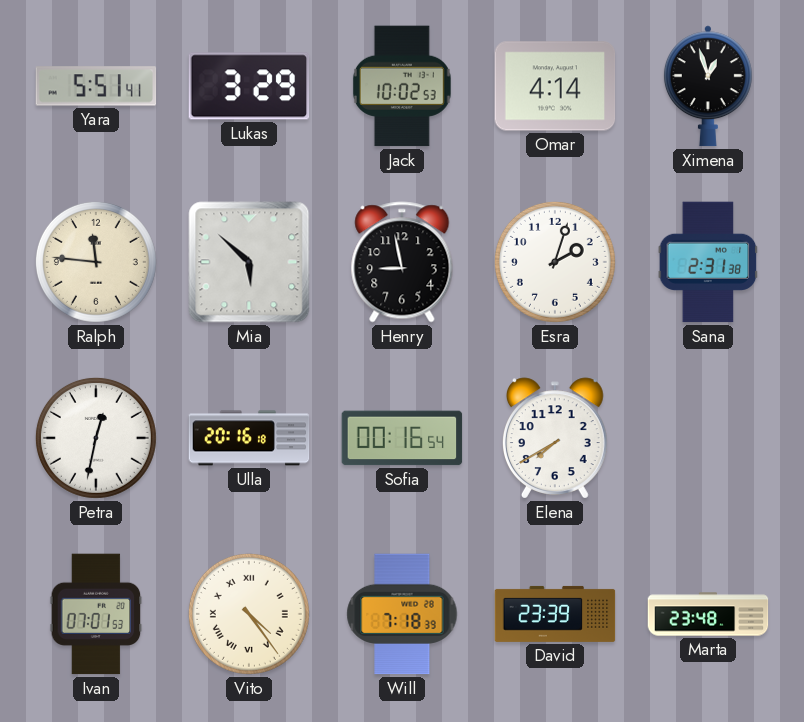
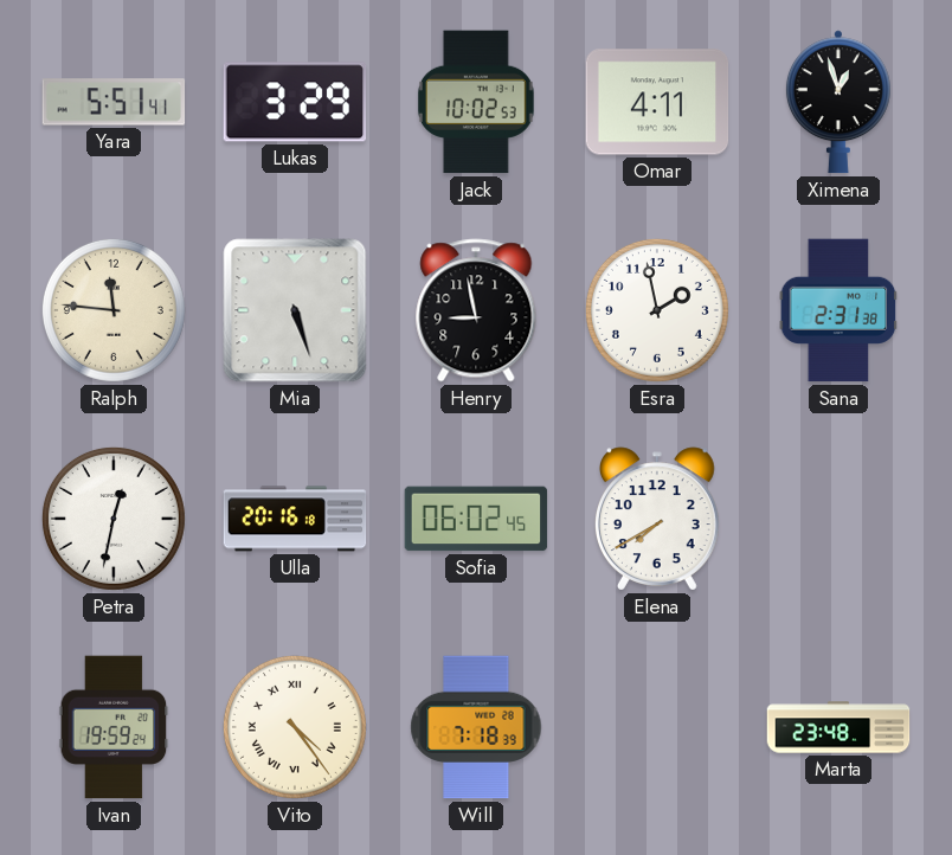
Omar: 4:14 -> 4:11 (657, 102)
Mia: 5:52 -> 5:27 (295, 310)
Esra: 2:03 -> 1:58 (657, 310)
Sofia: 00:16 -> 06:02 (476, 519)
Ivan: 07:01 -> 19:59 (114, 727)
David: 23:39 -> none (555, 614)
